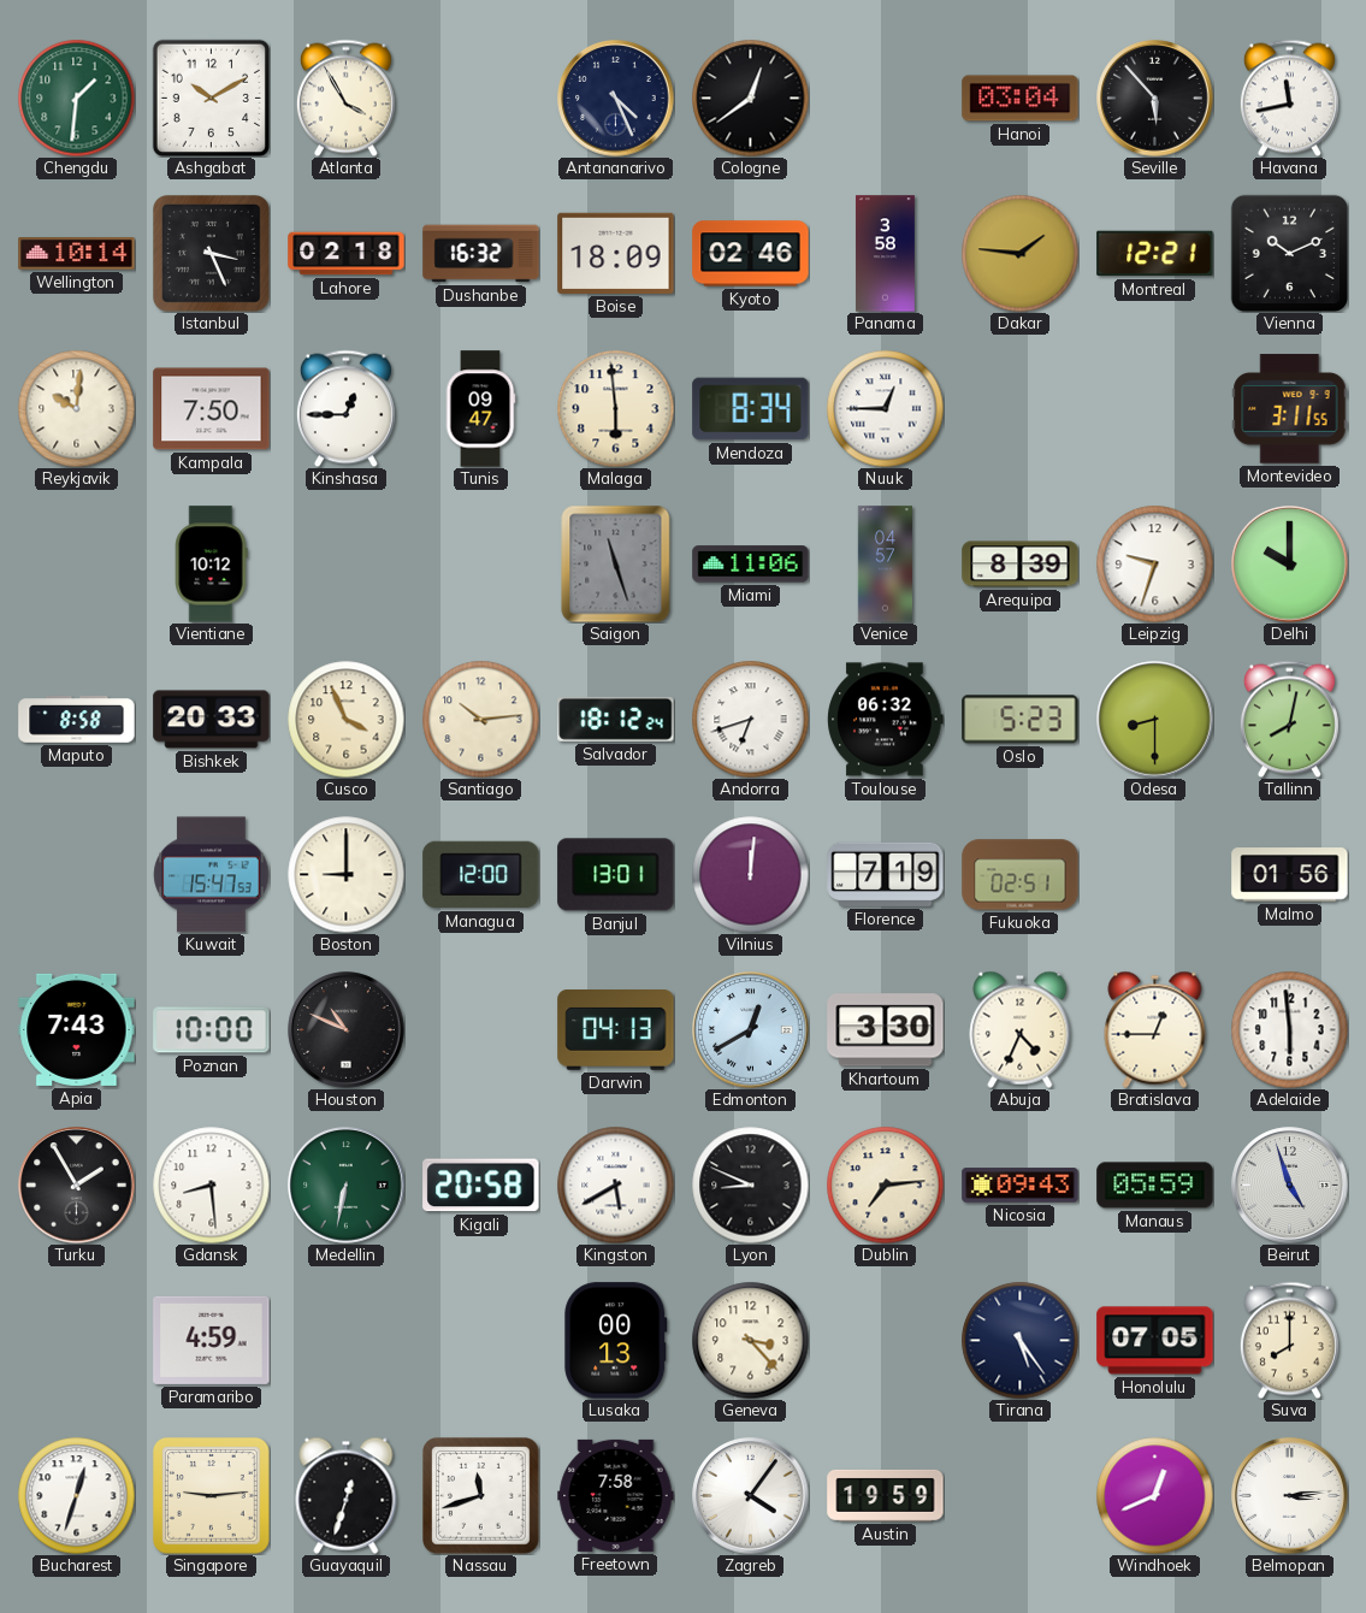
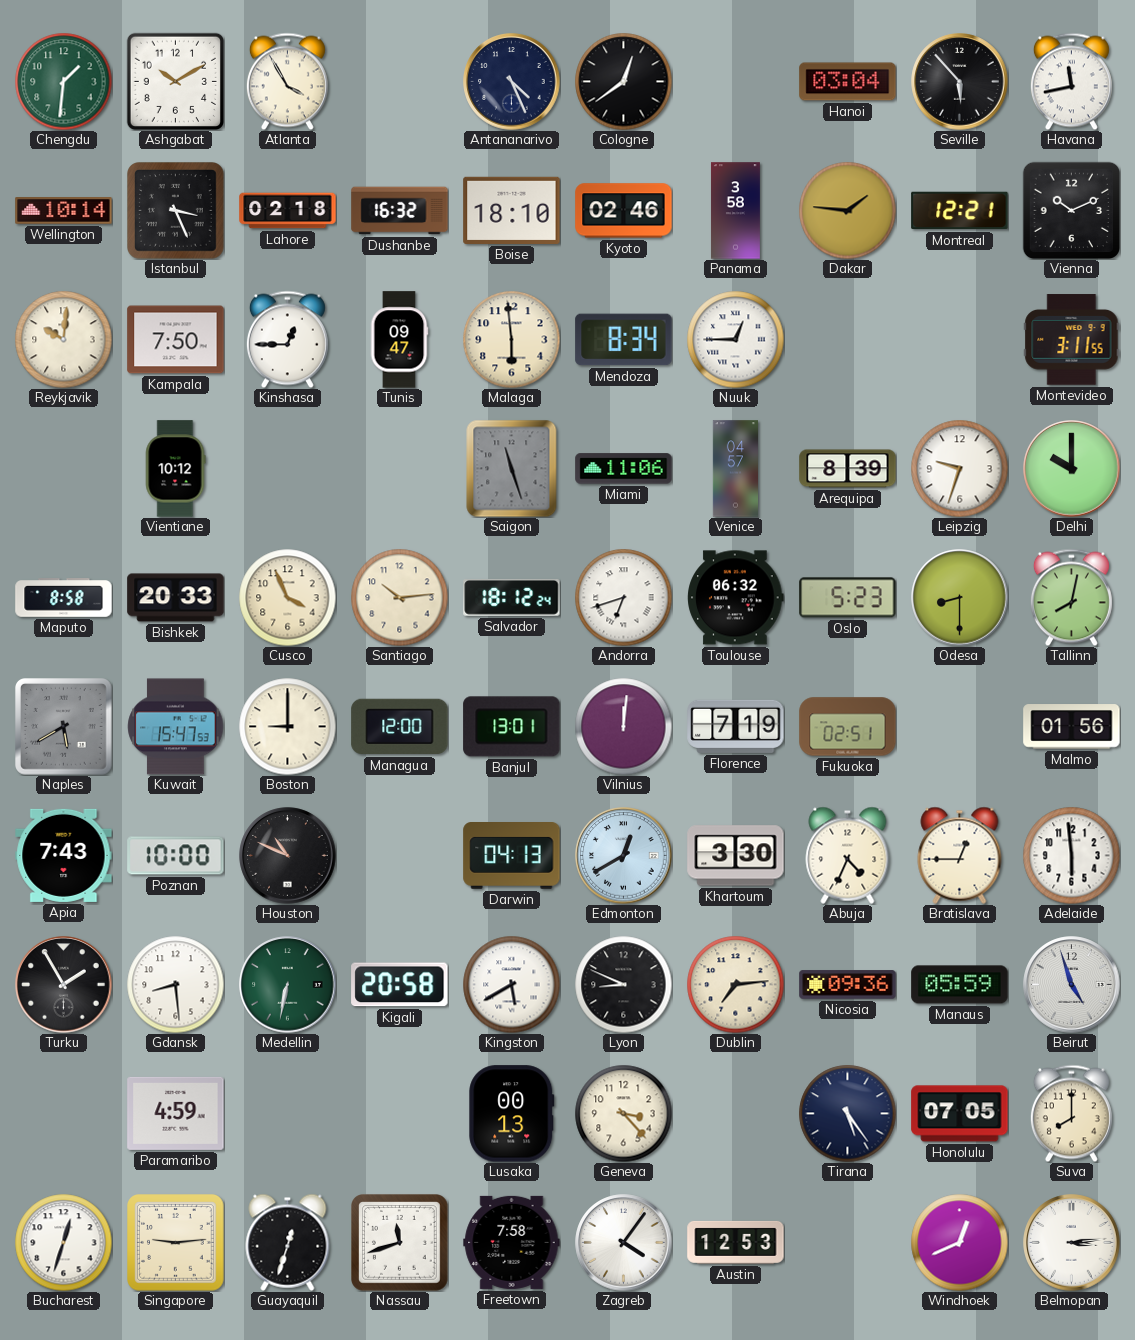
Boise: 18:09 -> 18:10 (512, 210)
Naples: none -> 5:40 (64, 727)
Nicosia: 09:43 -> 09:36 (848, 985)
Austin: 19:59 -> 12:53 (736, 1242)
